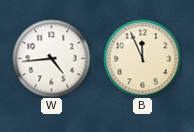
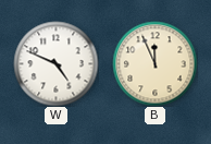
W: 4:44 -> 4:49 (55, 63)
